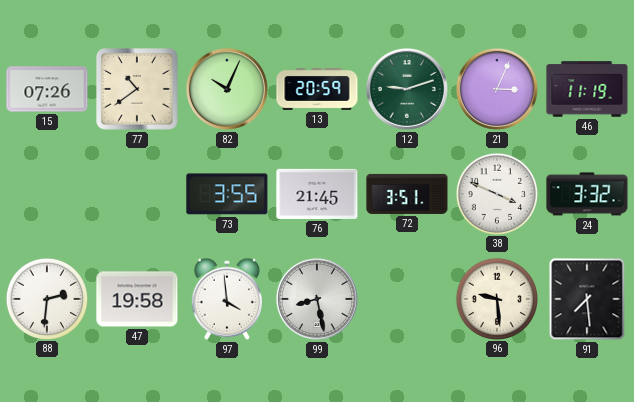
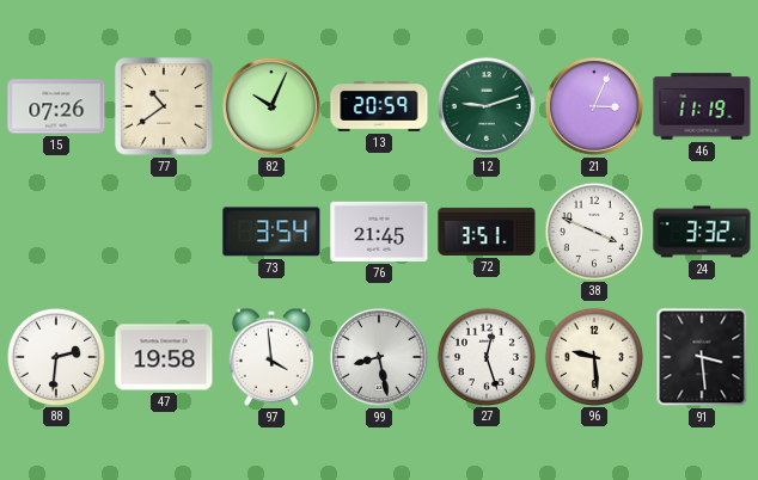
73: 3:55 -> 3:54 (271, 232)
27: none -> 12:27 (485, 356)
91: 7:29 -> 3:29 (702, 357)
